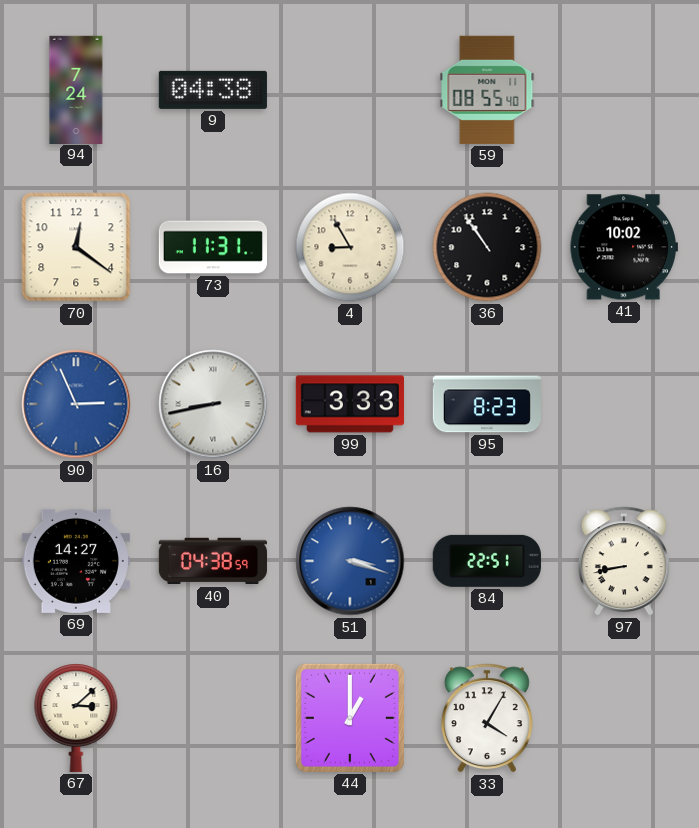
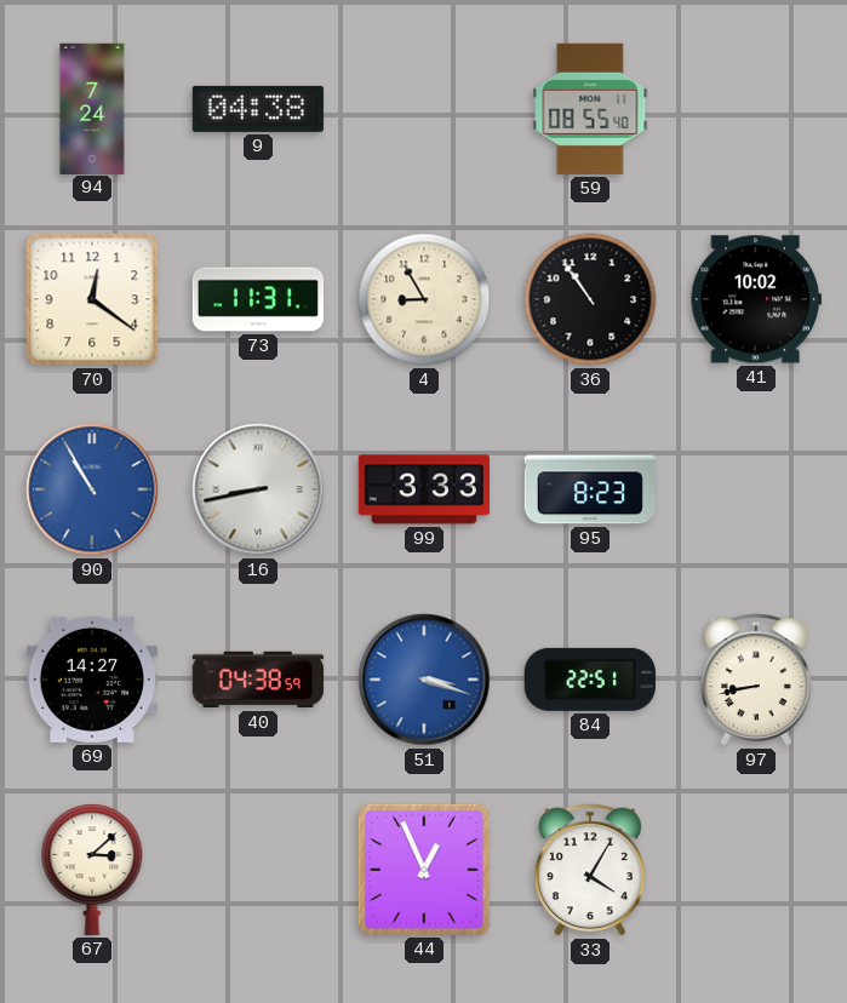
90: 2:56 -> 10:55 (92, 489)
44: 1:00 -> 12:56 (424, 870)
